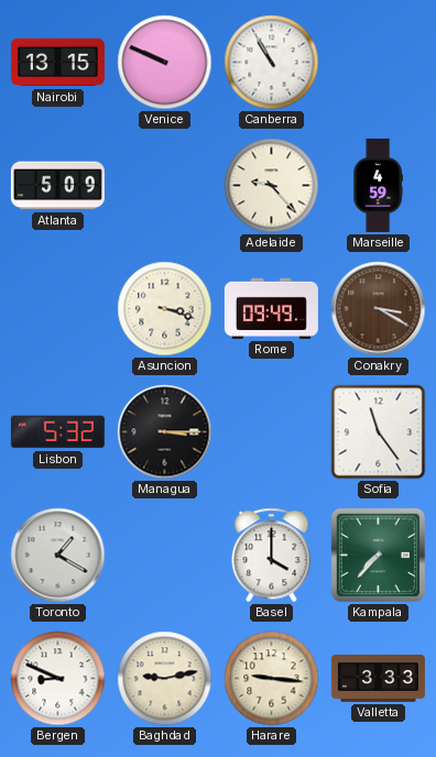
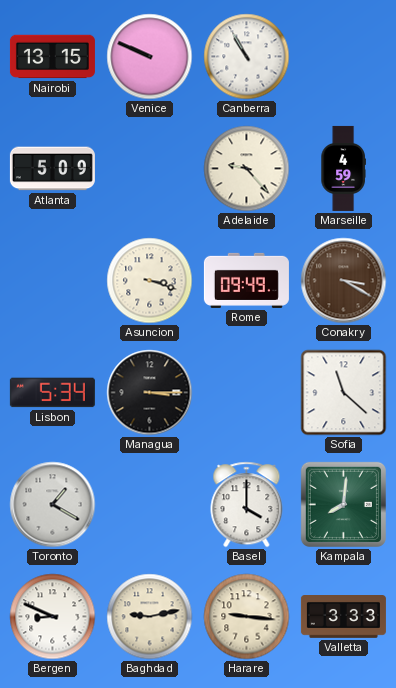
Lisbon: 5:32 -> 5:34 (52, 393)
Sofia: 11:24 -> 11:22 (344, 393)
Kampala: 7:37 -> 8:01 (343, 504)
